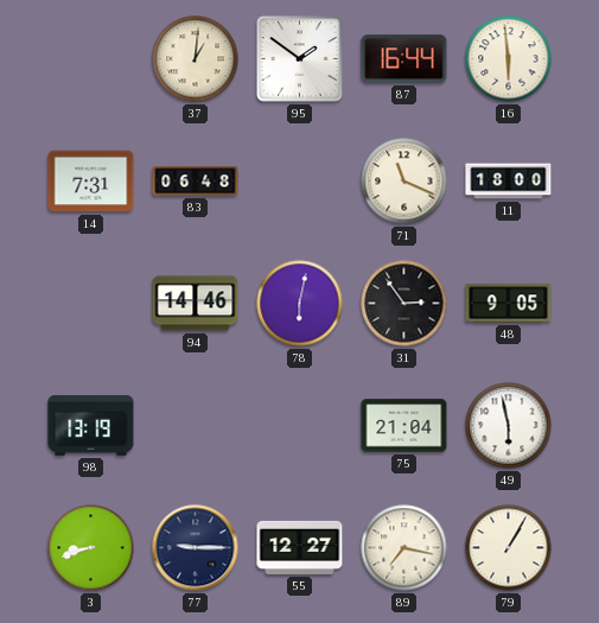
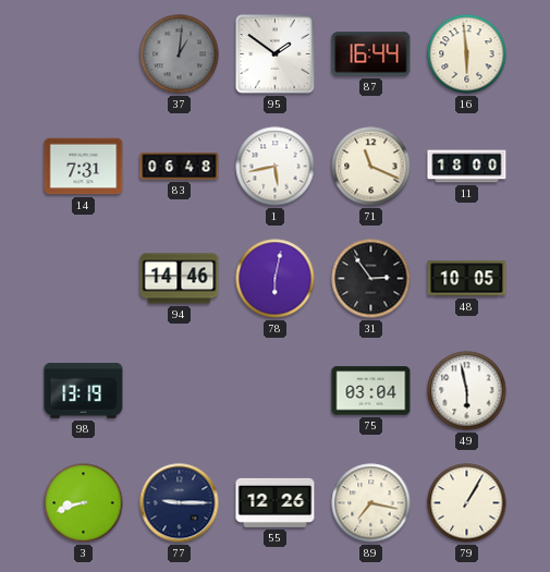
37 dial: cream -> grey (180, 54)
1: none -> 5:43 (276, 167)
48: 9:05 -> 10:05 (467, 279)
75: 21:04 -> 03:04 (371, 391)
55: 12:27 -> 12:26 (276, 502)
